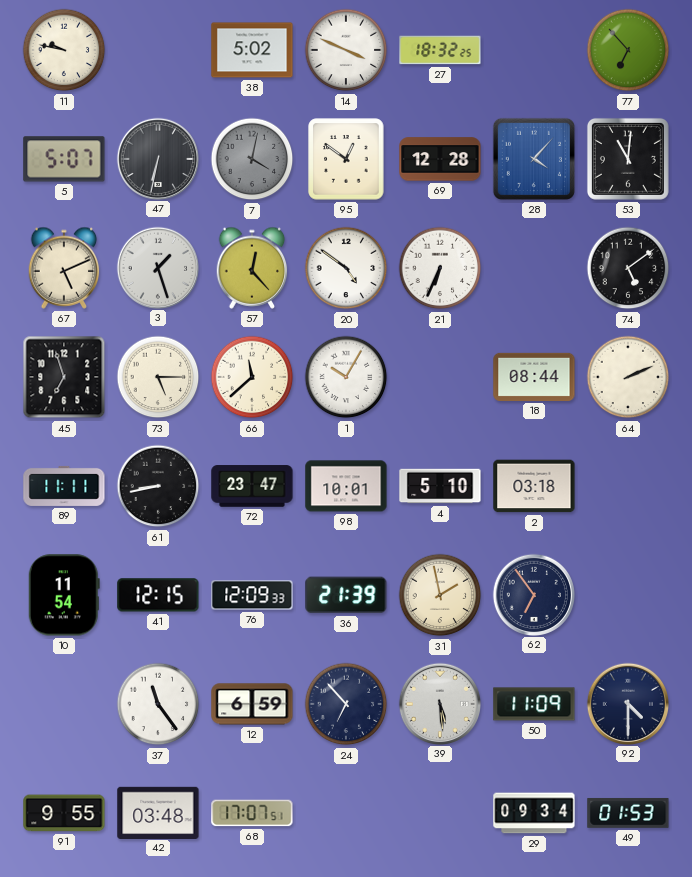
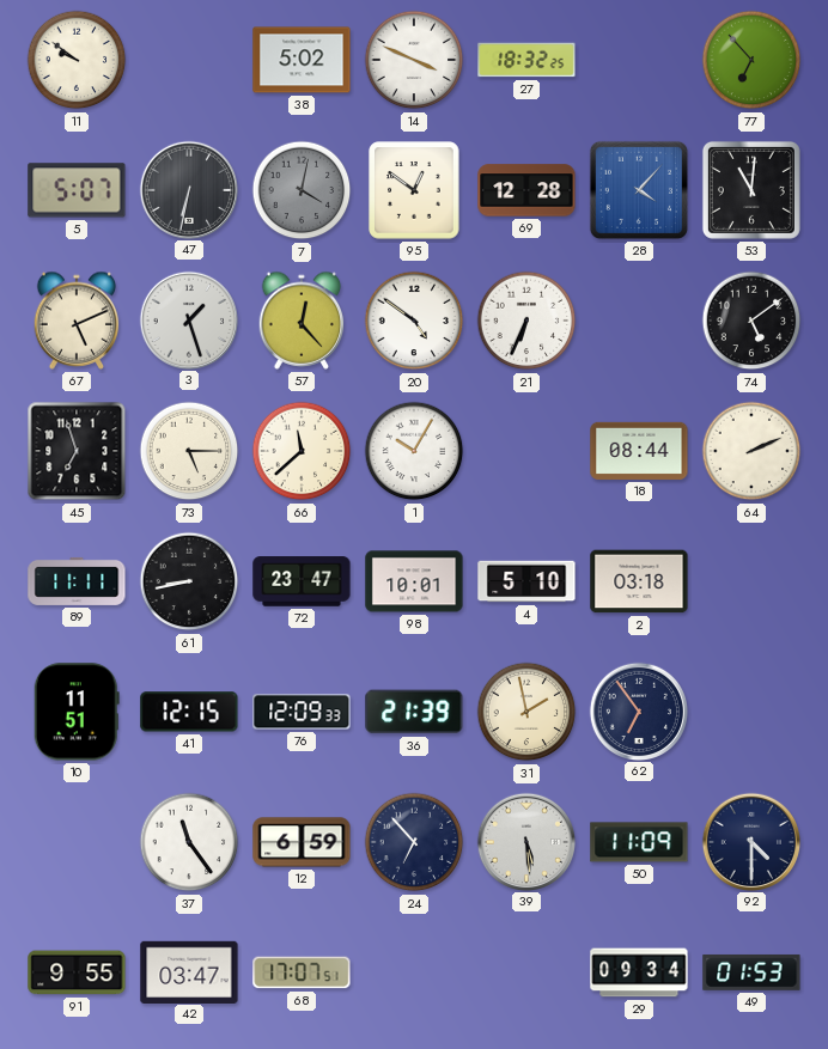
11: 9:47 -> 9:51 (77, 60)
10: 11:54 -> 11:51 (77, 712)
42: 03:48 -> 03:47 (189, 971)
